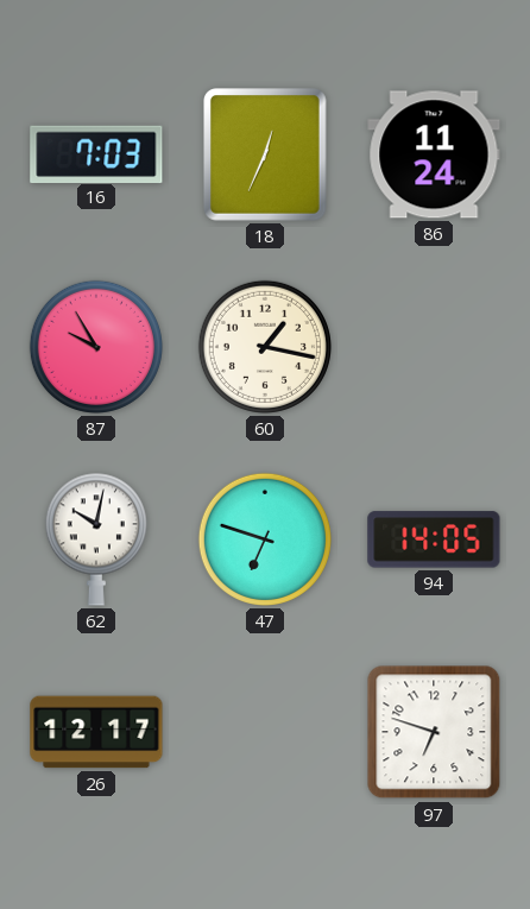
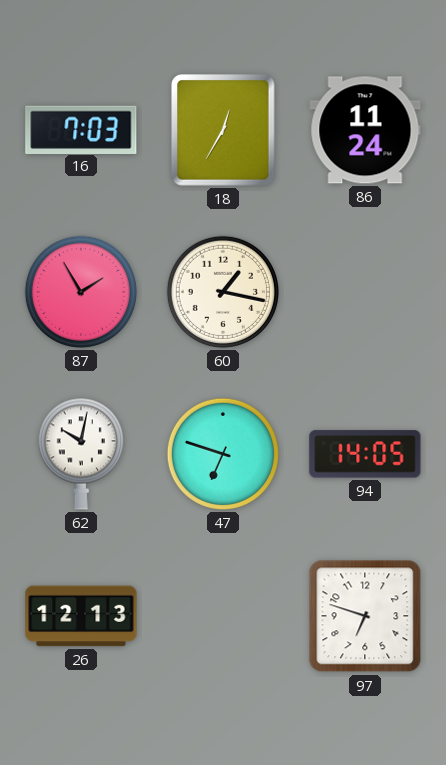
18: 12:34 -> 12:35 (224, 130)
87: 9:55 -> 1:55 (81, 292)
26: 12:17 -> 12:13 (81, 616)
